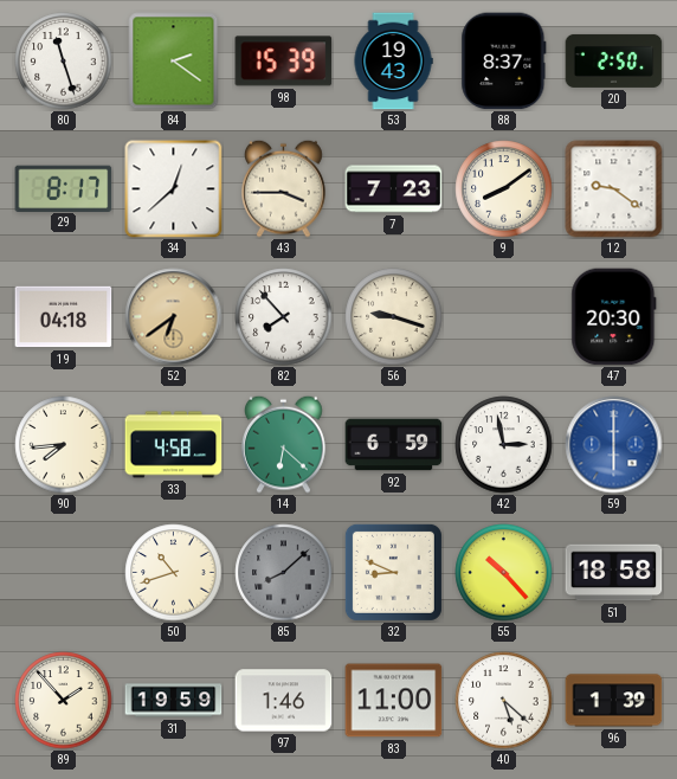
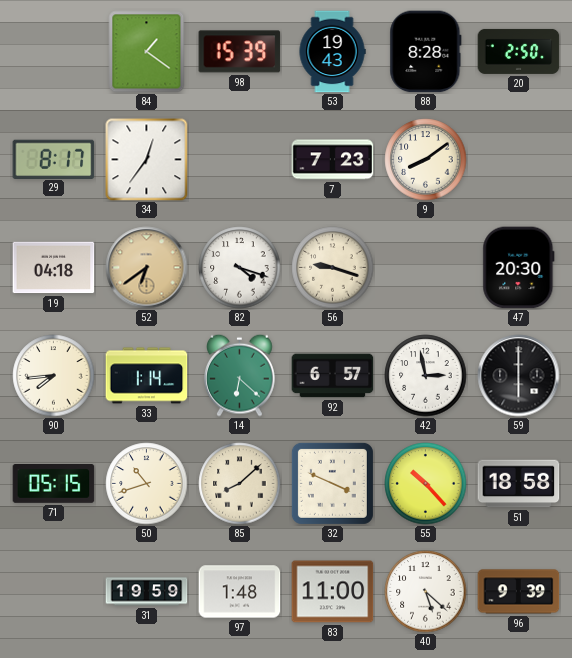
80: 11:27 -> none (64, 62)
84: 2:21 -> 1:21 (147, 52)
88: 8:37 -> 8:28 (426, 52)
34: 12:38 -> 12:36 (147, 160)
43: 3:45 -> none (284, 188)
12: 9:21 -> none (614, 189)
82: 7:53 -> 4:18 (240, 268)
33: 4:58 -> 1:14 (147, 376)
92: 6:59 -> 6:57 (333, 376)
59 dial: blue -> black (519, 376)
71: none -> 05:15 (54, 484)
85 dial: grey -> cream (240, 484)
32: 8:49 -> 3:49 (332, 483)
89: 1:53 -> none (64, 701)
97: 1:46 -> 1:48 (240, 592)
96: 1:39 -> 9:39 (519, 592)
